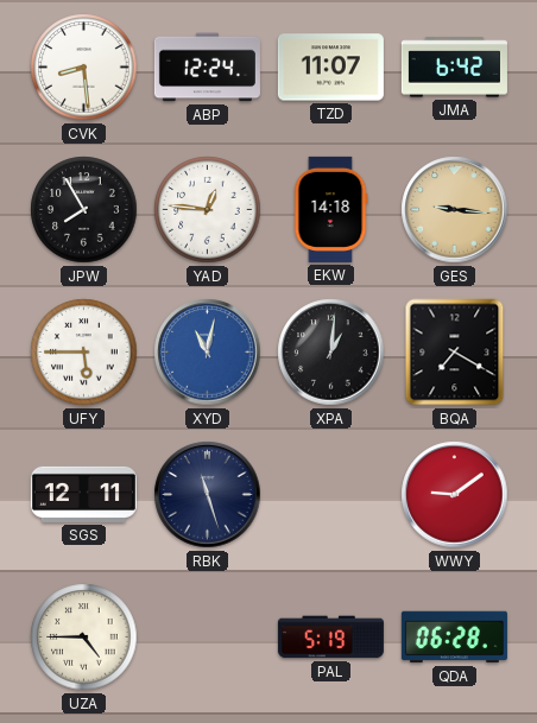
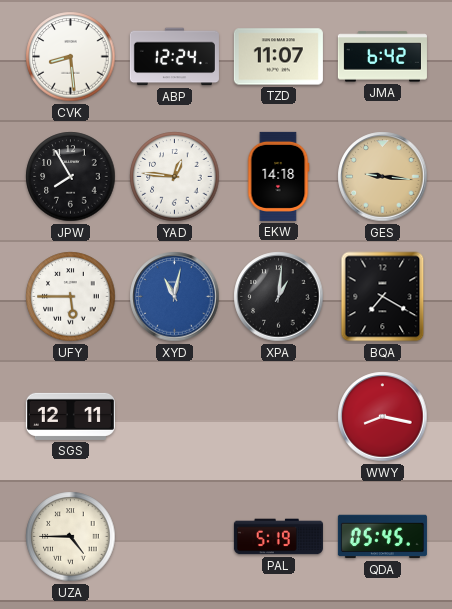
RBK: 11:27 -> none (208, 495)
WWY: 9:09 -> 8:17 (383, 417)
QDA: 06:28 -> 05:45 (382, 537)
